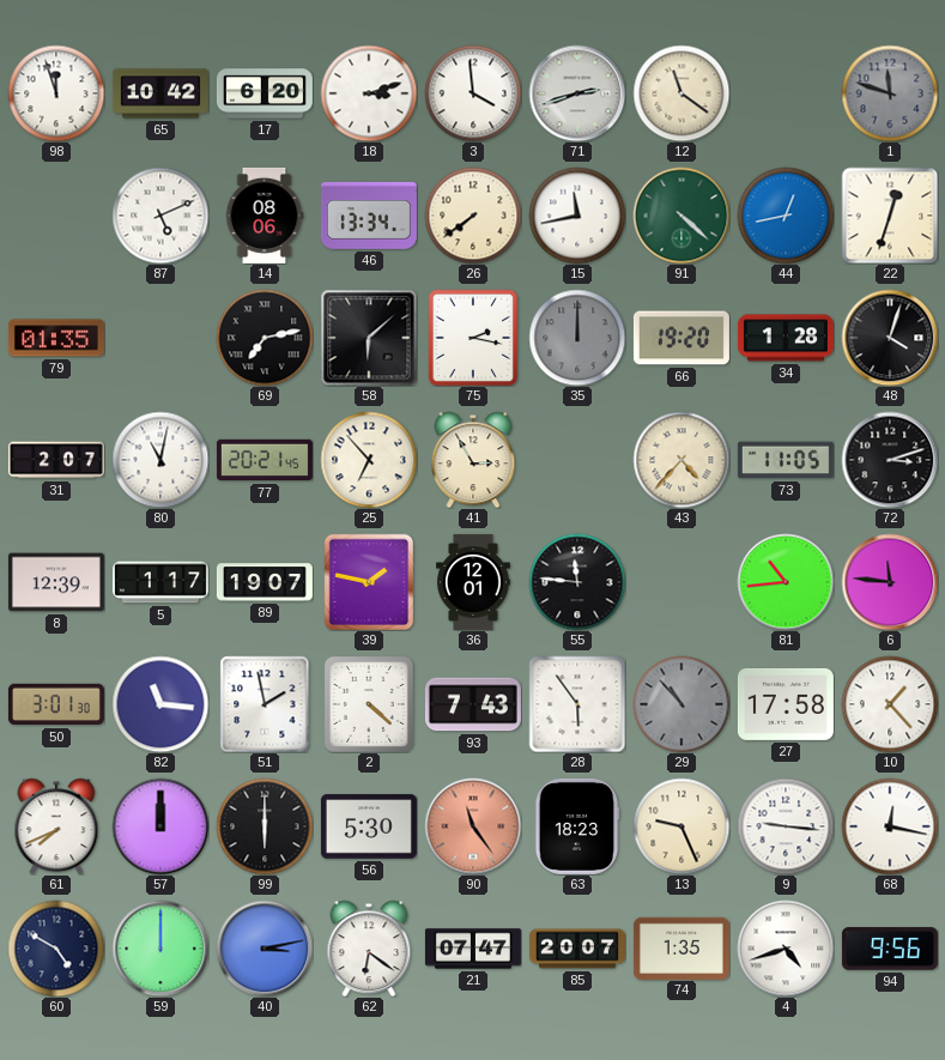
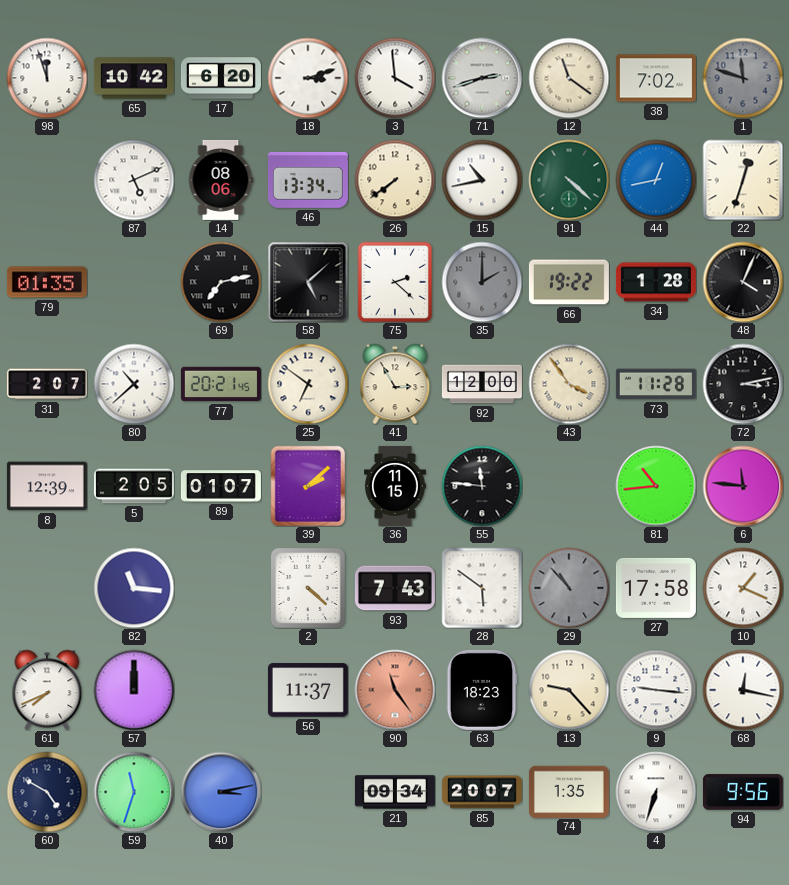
38: none -> 7:02 (656, 78)
15: 11:43 -> 10:43 (482, 180)
58: 6:08 -> 5:08 (308, 282)
75: 2:17 -> 2:22 (395, 282)
35: 12:00 -> 2:00 (482, 282)
66: 19:20 -> 19:22 (569, 282)
48: 4:03 -> 4:04 (743, 282)
80: 11:02 -> 10:38 (134, 384)
25: 6:53 -> 6:51 (308, 384)
92: none -> 12:00 (482, 384)
43: 4:37 -> 3:54 (569, 384)
73: 11:05 -> 11:28 (656, 384)
72: 3:12 -> 3:13 (743, 384)
5: 1:17 -> 2:05 (134, 486)
89: 19:07 -> 01:07 (221, 486)
39: 1:47 -> 2:08 (308, 486)
36: 12:01 -> 11:15 (396, 486)
50: 3:01 -> none (56, 704)
51: 1:58 -> none (265, 704)
28: 5:54 -> 5:51 (482, 588)
10: 1:23 -> 1:19 (743, 588)
99: 6:00 -> none (265, 826)
56: 5:30 -> 11:37 (308, 690)
13: 9:26 -> 9:23 (569, 690)
59: 12:00 -> 11:33 (134, 792)
62: 6:21 -> none (369, 949)
21: 07:47 -> 09:34 (395, 792)
4: 4:42 -> 6:33 (656, 792)
